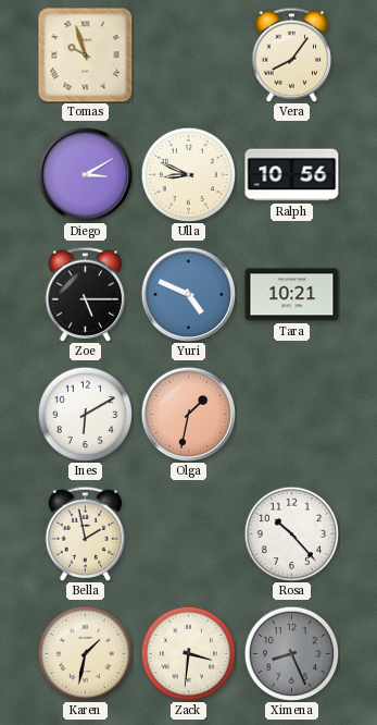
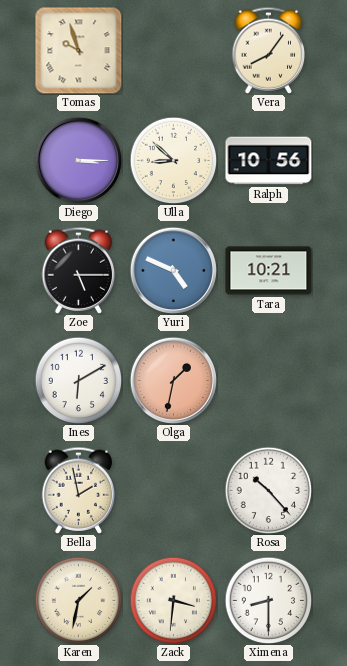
Diego: 3:10 -> 3:15 (78, 160)
Ulla: 8:49 -> 8:52 (173, 160)
Ximena: 8:26 -> 8:30 (268, 600)
Ximena dial: grey -> white (268, 600)
